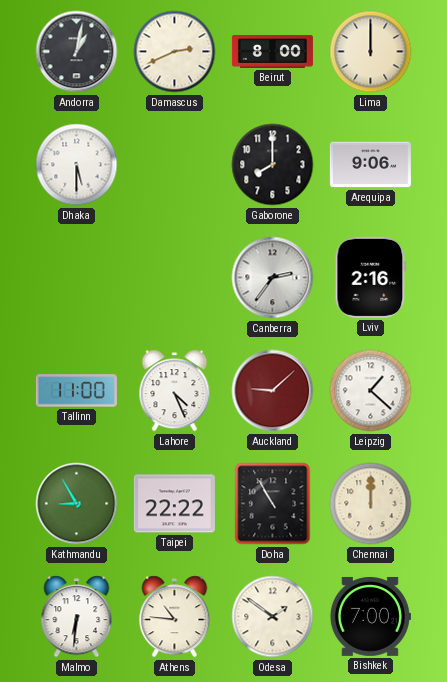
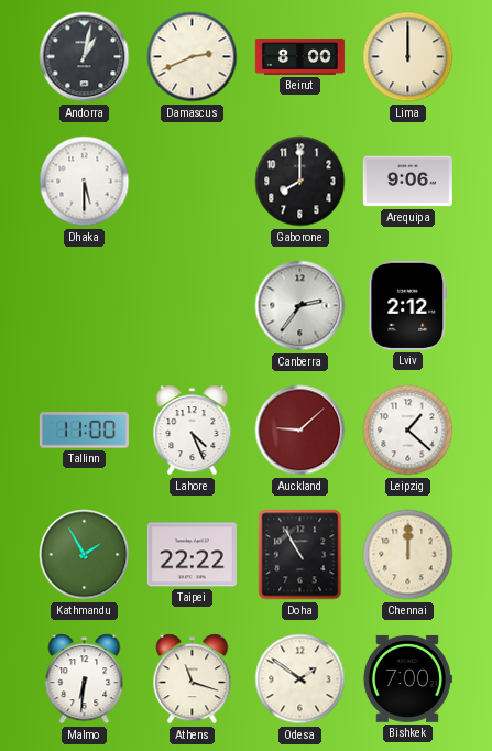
Lviv: 2:16 -> 2:12 (408, 305)
Kathmandu: 8:55 -> 1:55 (85, 555)
Athens: 10:46 -> 11:18 (193, 679)
